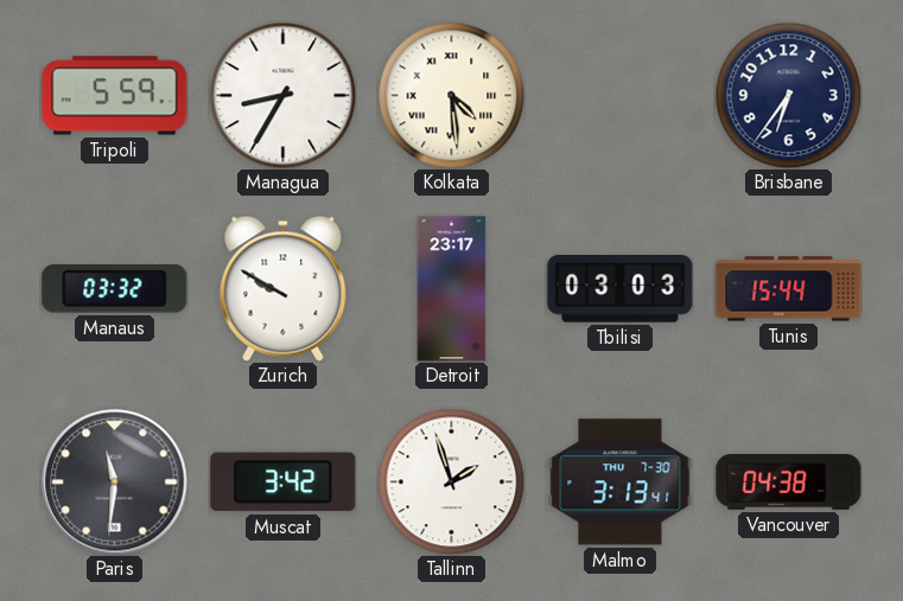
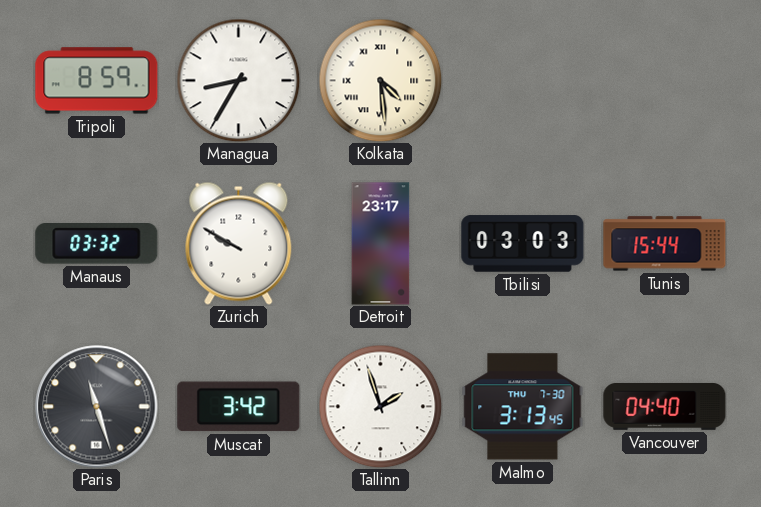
Tripoli: 5:59 -> 8:59 (97, 81)
Brisbane: 6:36 -> none (788, 95)
Paris: 11:31 -> 11:27 (97, 407)
Malmo: 3:13:41 -> 3:13:45 (523, 407)
Vancouver: 04:38 -> 04:40 (665, 406)
